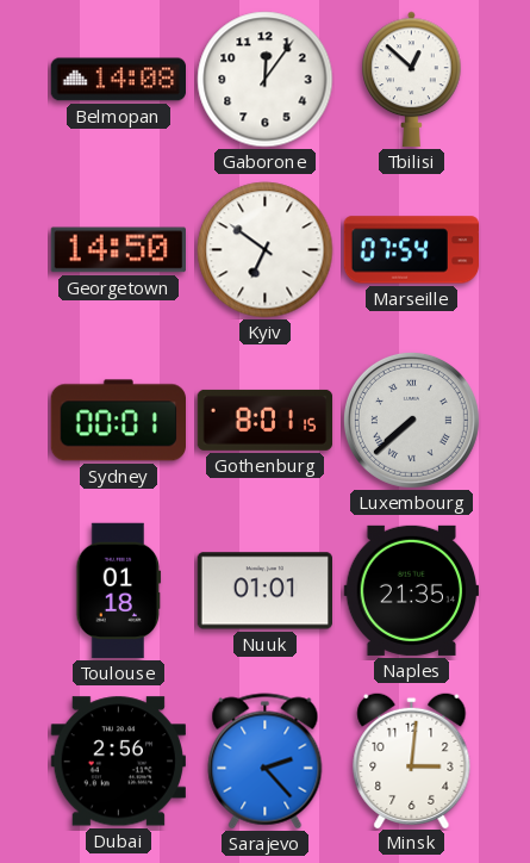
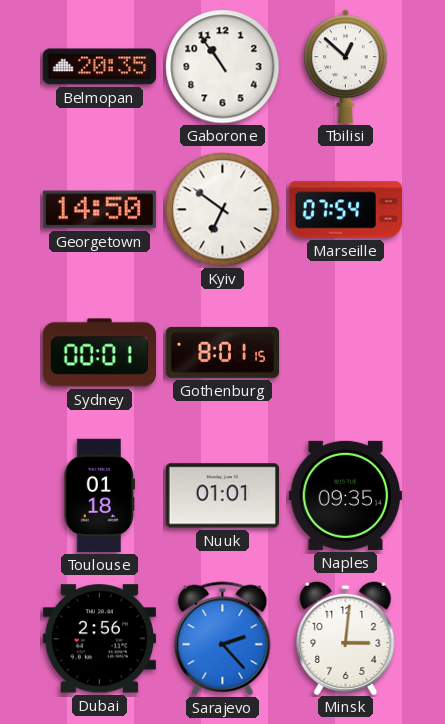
Belmopan: 14:08 -> 20:35 (100, 67)
Gaborone: 12:06 -> 10:54 (223, 67)
Luxembourg: 7:38 -> none (411, 420)
Naples: 21:35 -> 09:35 (345, 495)
